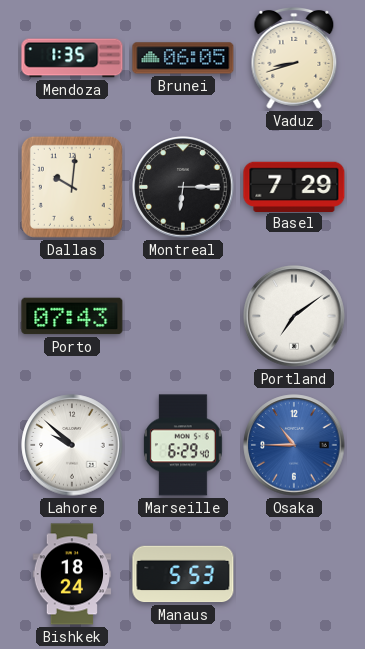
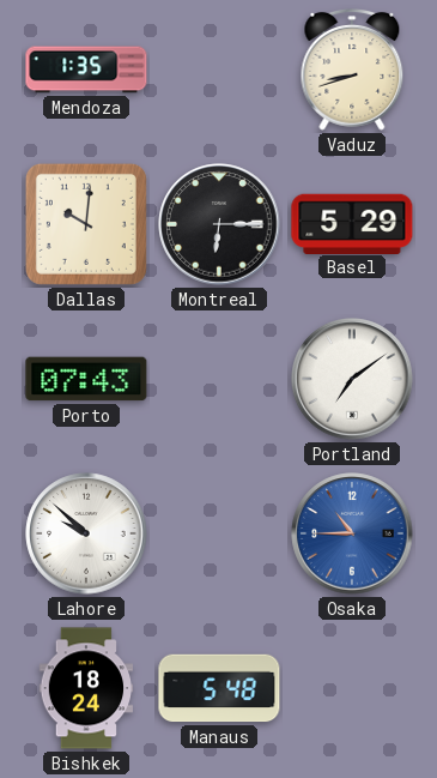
Brunei: 06:05 -> none (183, 58)
Basel: 7:29 -> 5:29 (352, 223)
Marseille: 6:29 -> none (184, 445)
Manaus: 5:53 -> 5:48 (219, 688)
